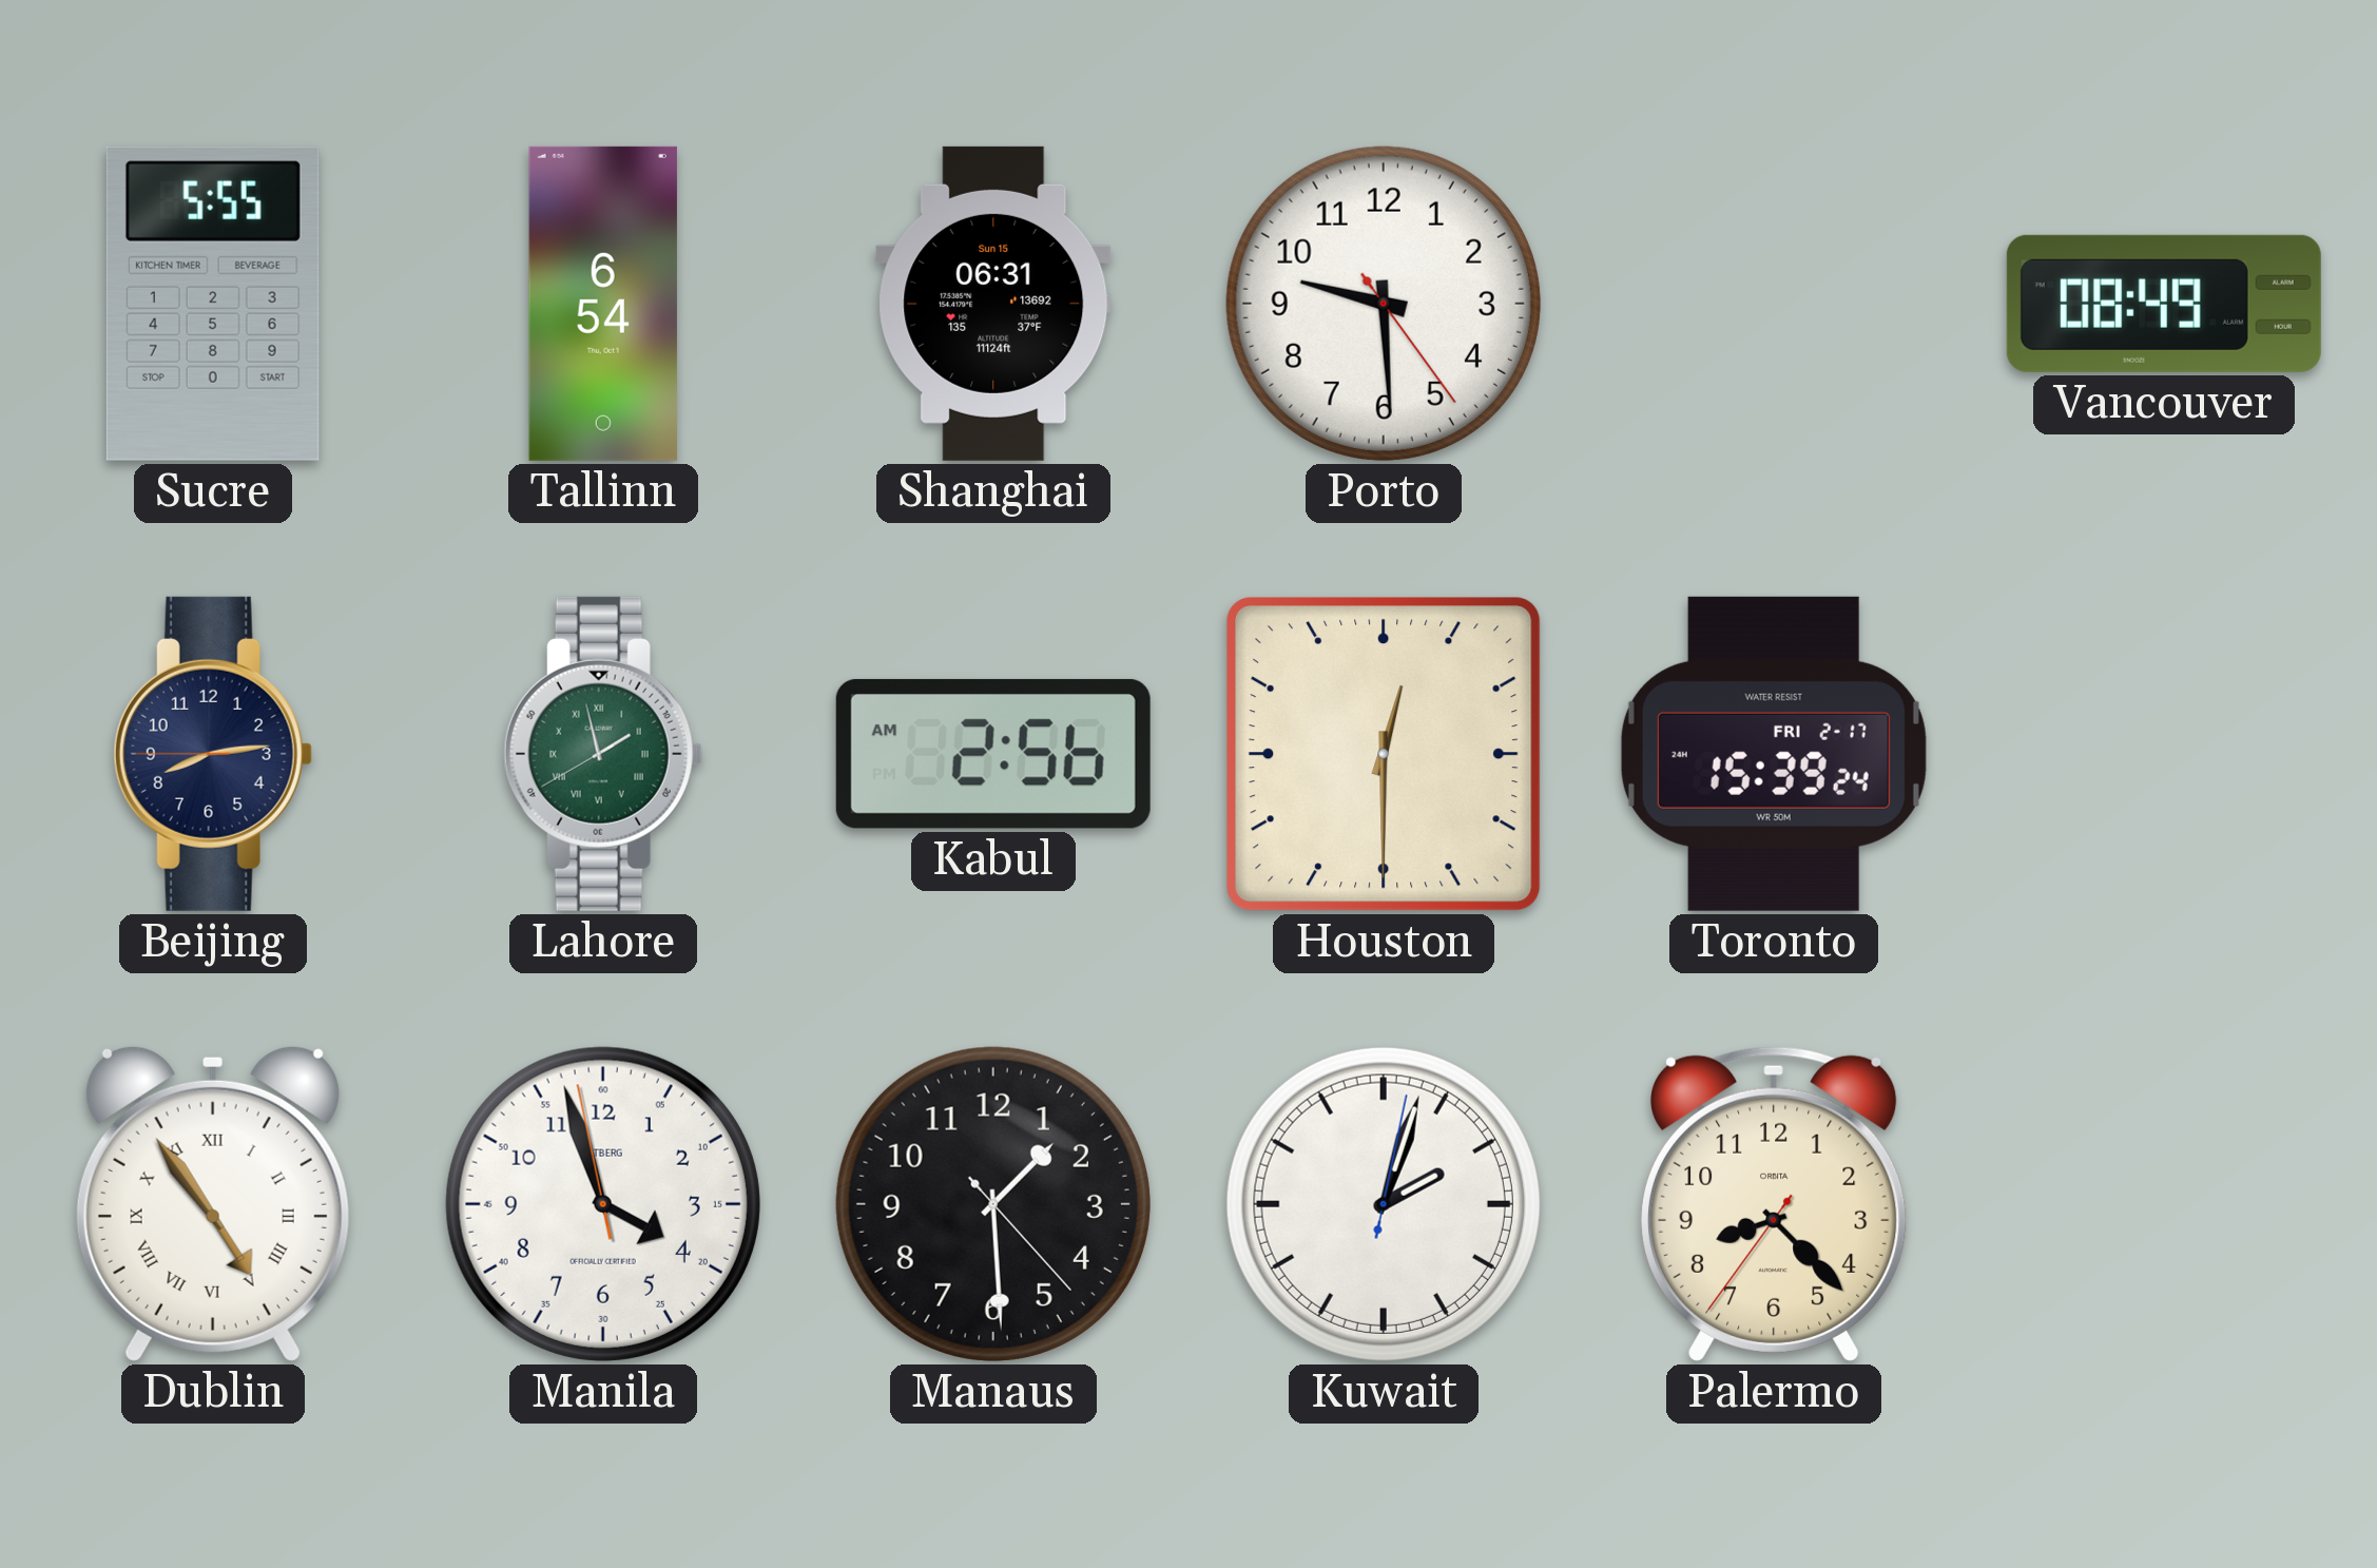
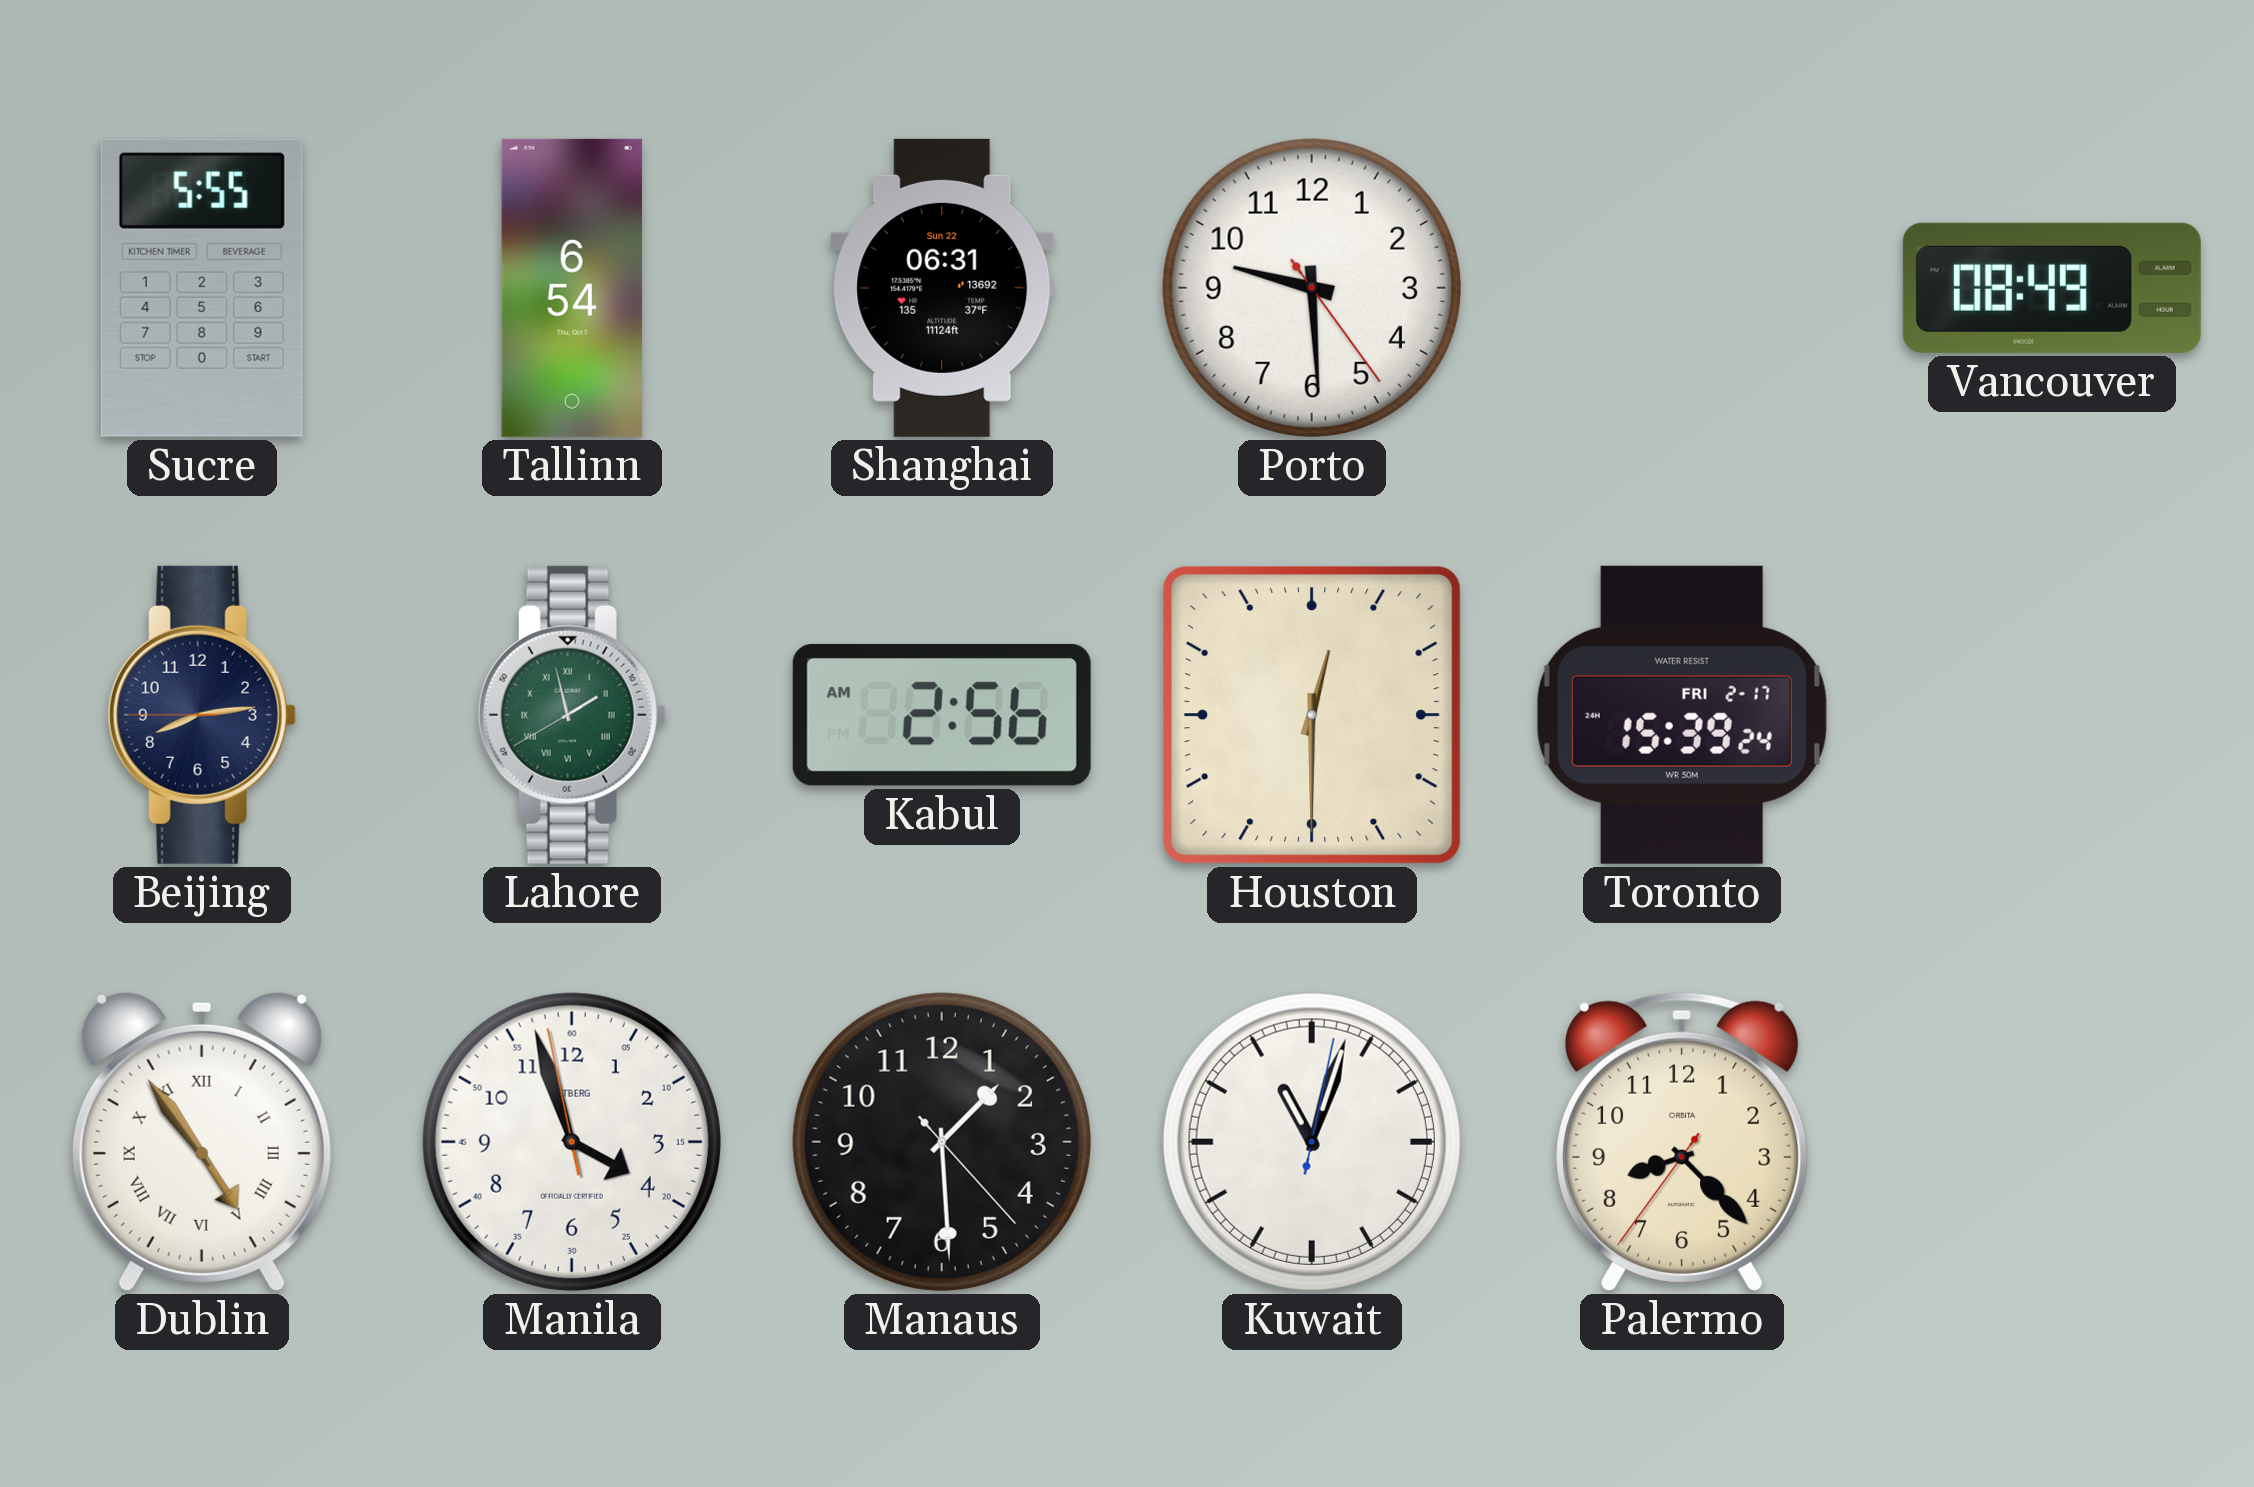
Shanghai date: Sun 15 -> Sun 22 (942, 288)
Kuwait: 2:03 -> 11:03 (1312, 1142)
